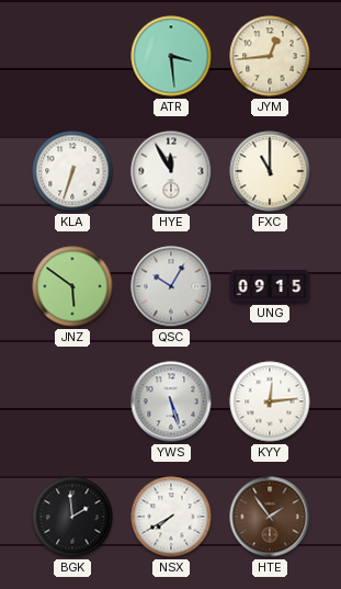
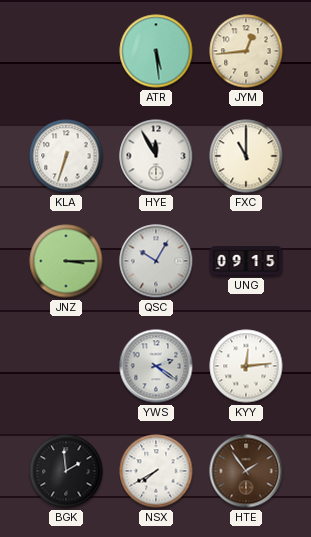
ATR: 3:29 -> 5:29 (156, 51)
JNZ: 5:51 -> 3:15 (66, 261)
YWS: 5:27 -> 2:21 (156, 366)
